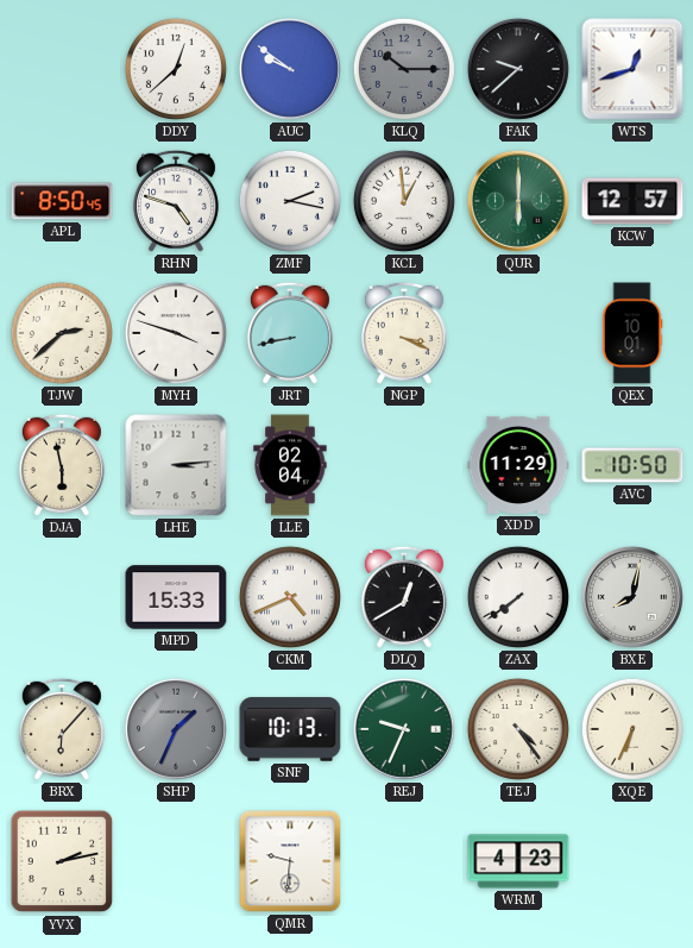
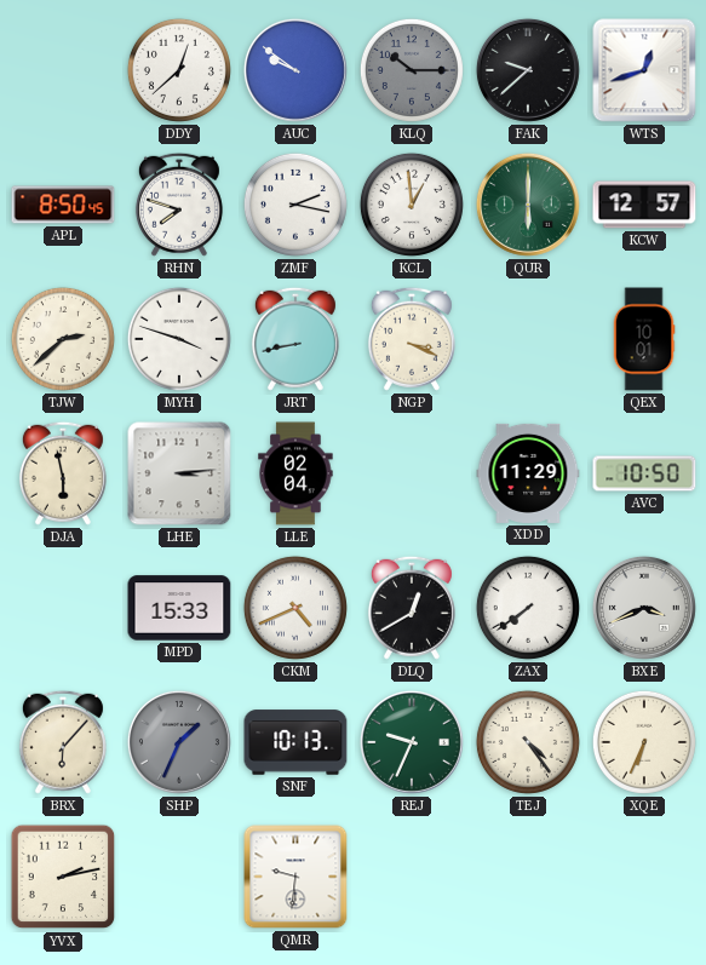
RHN: 4:48 -> 7:48 (179, 205)
BXE: 8:02 -> 3:41 (644, 608)
WRM: 4:23 -> none (518, 861)
